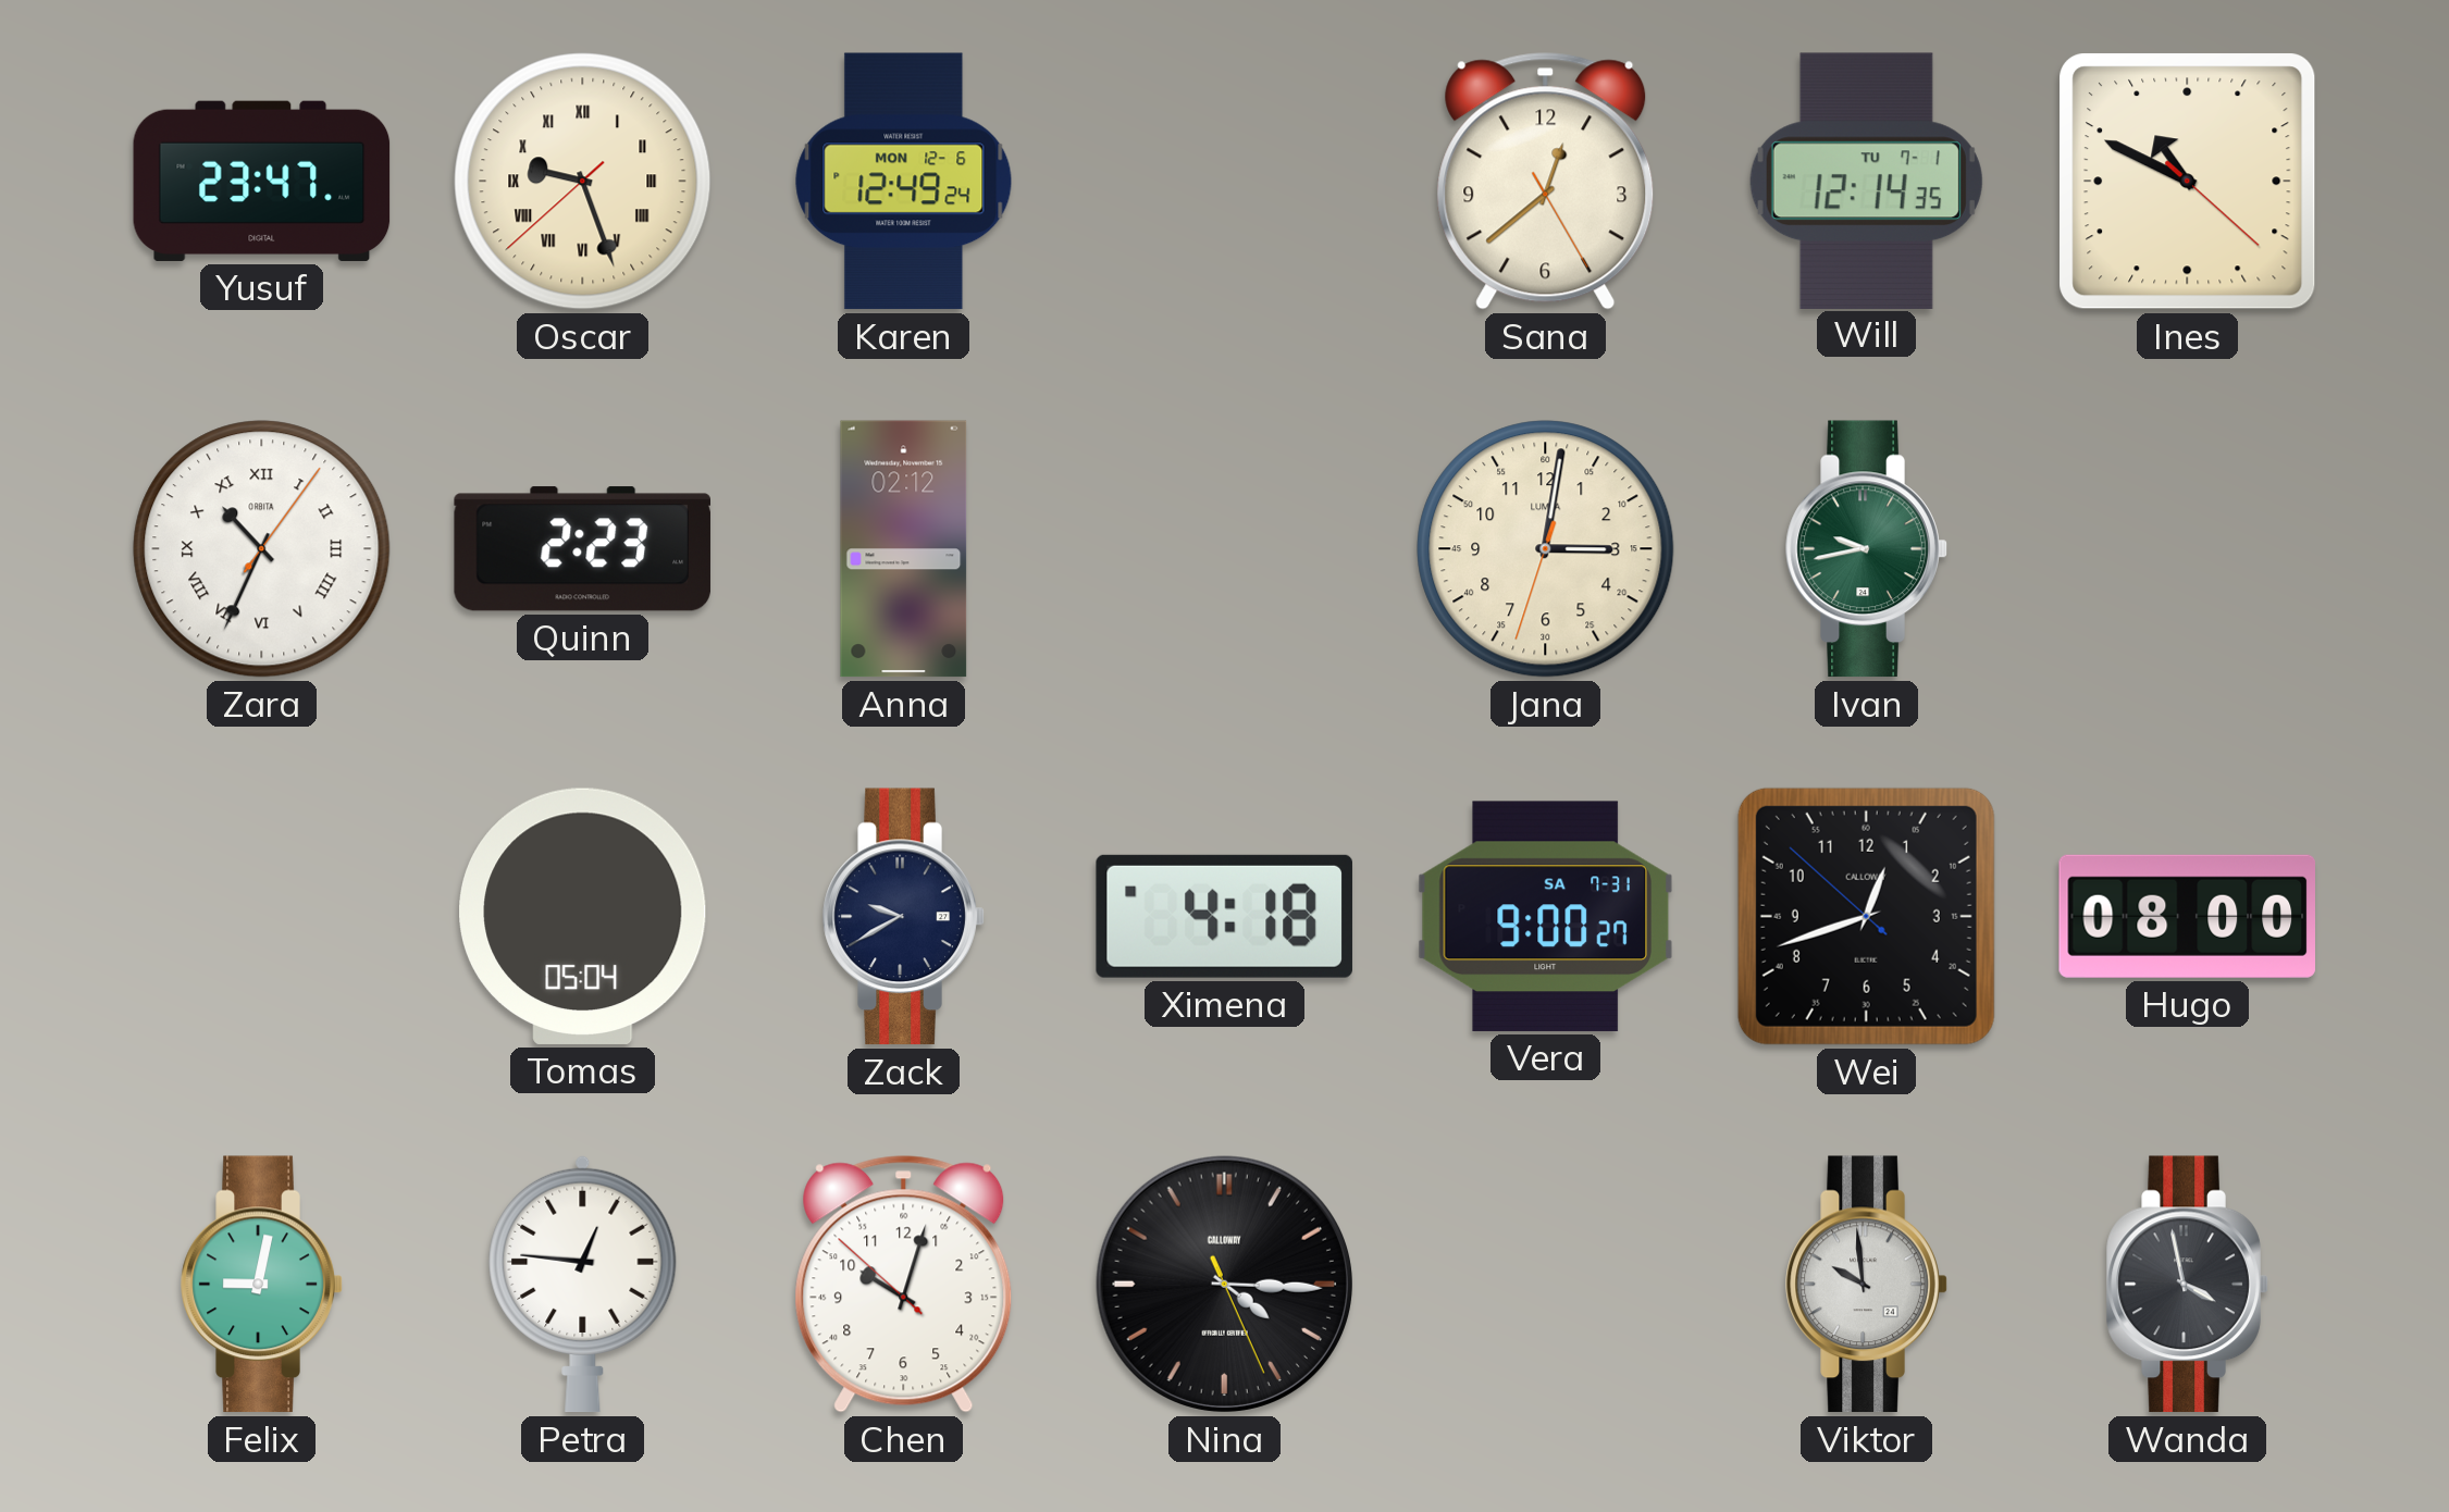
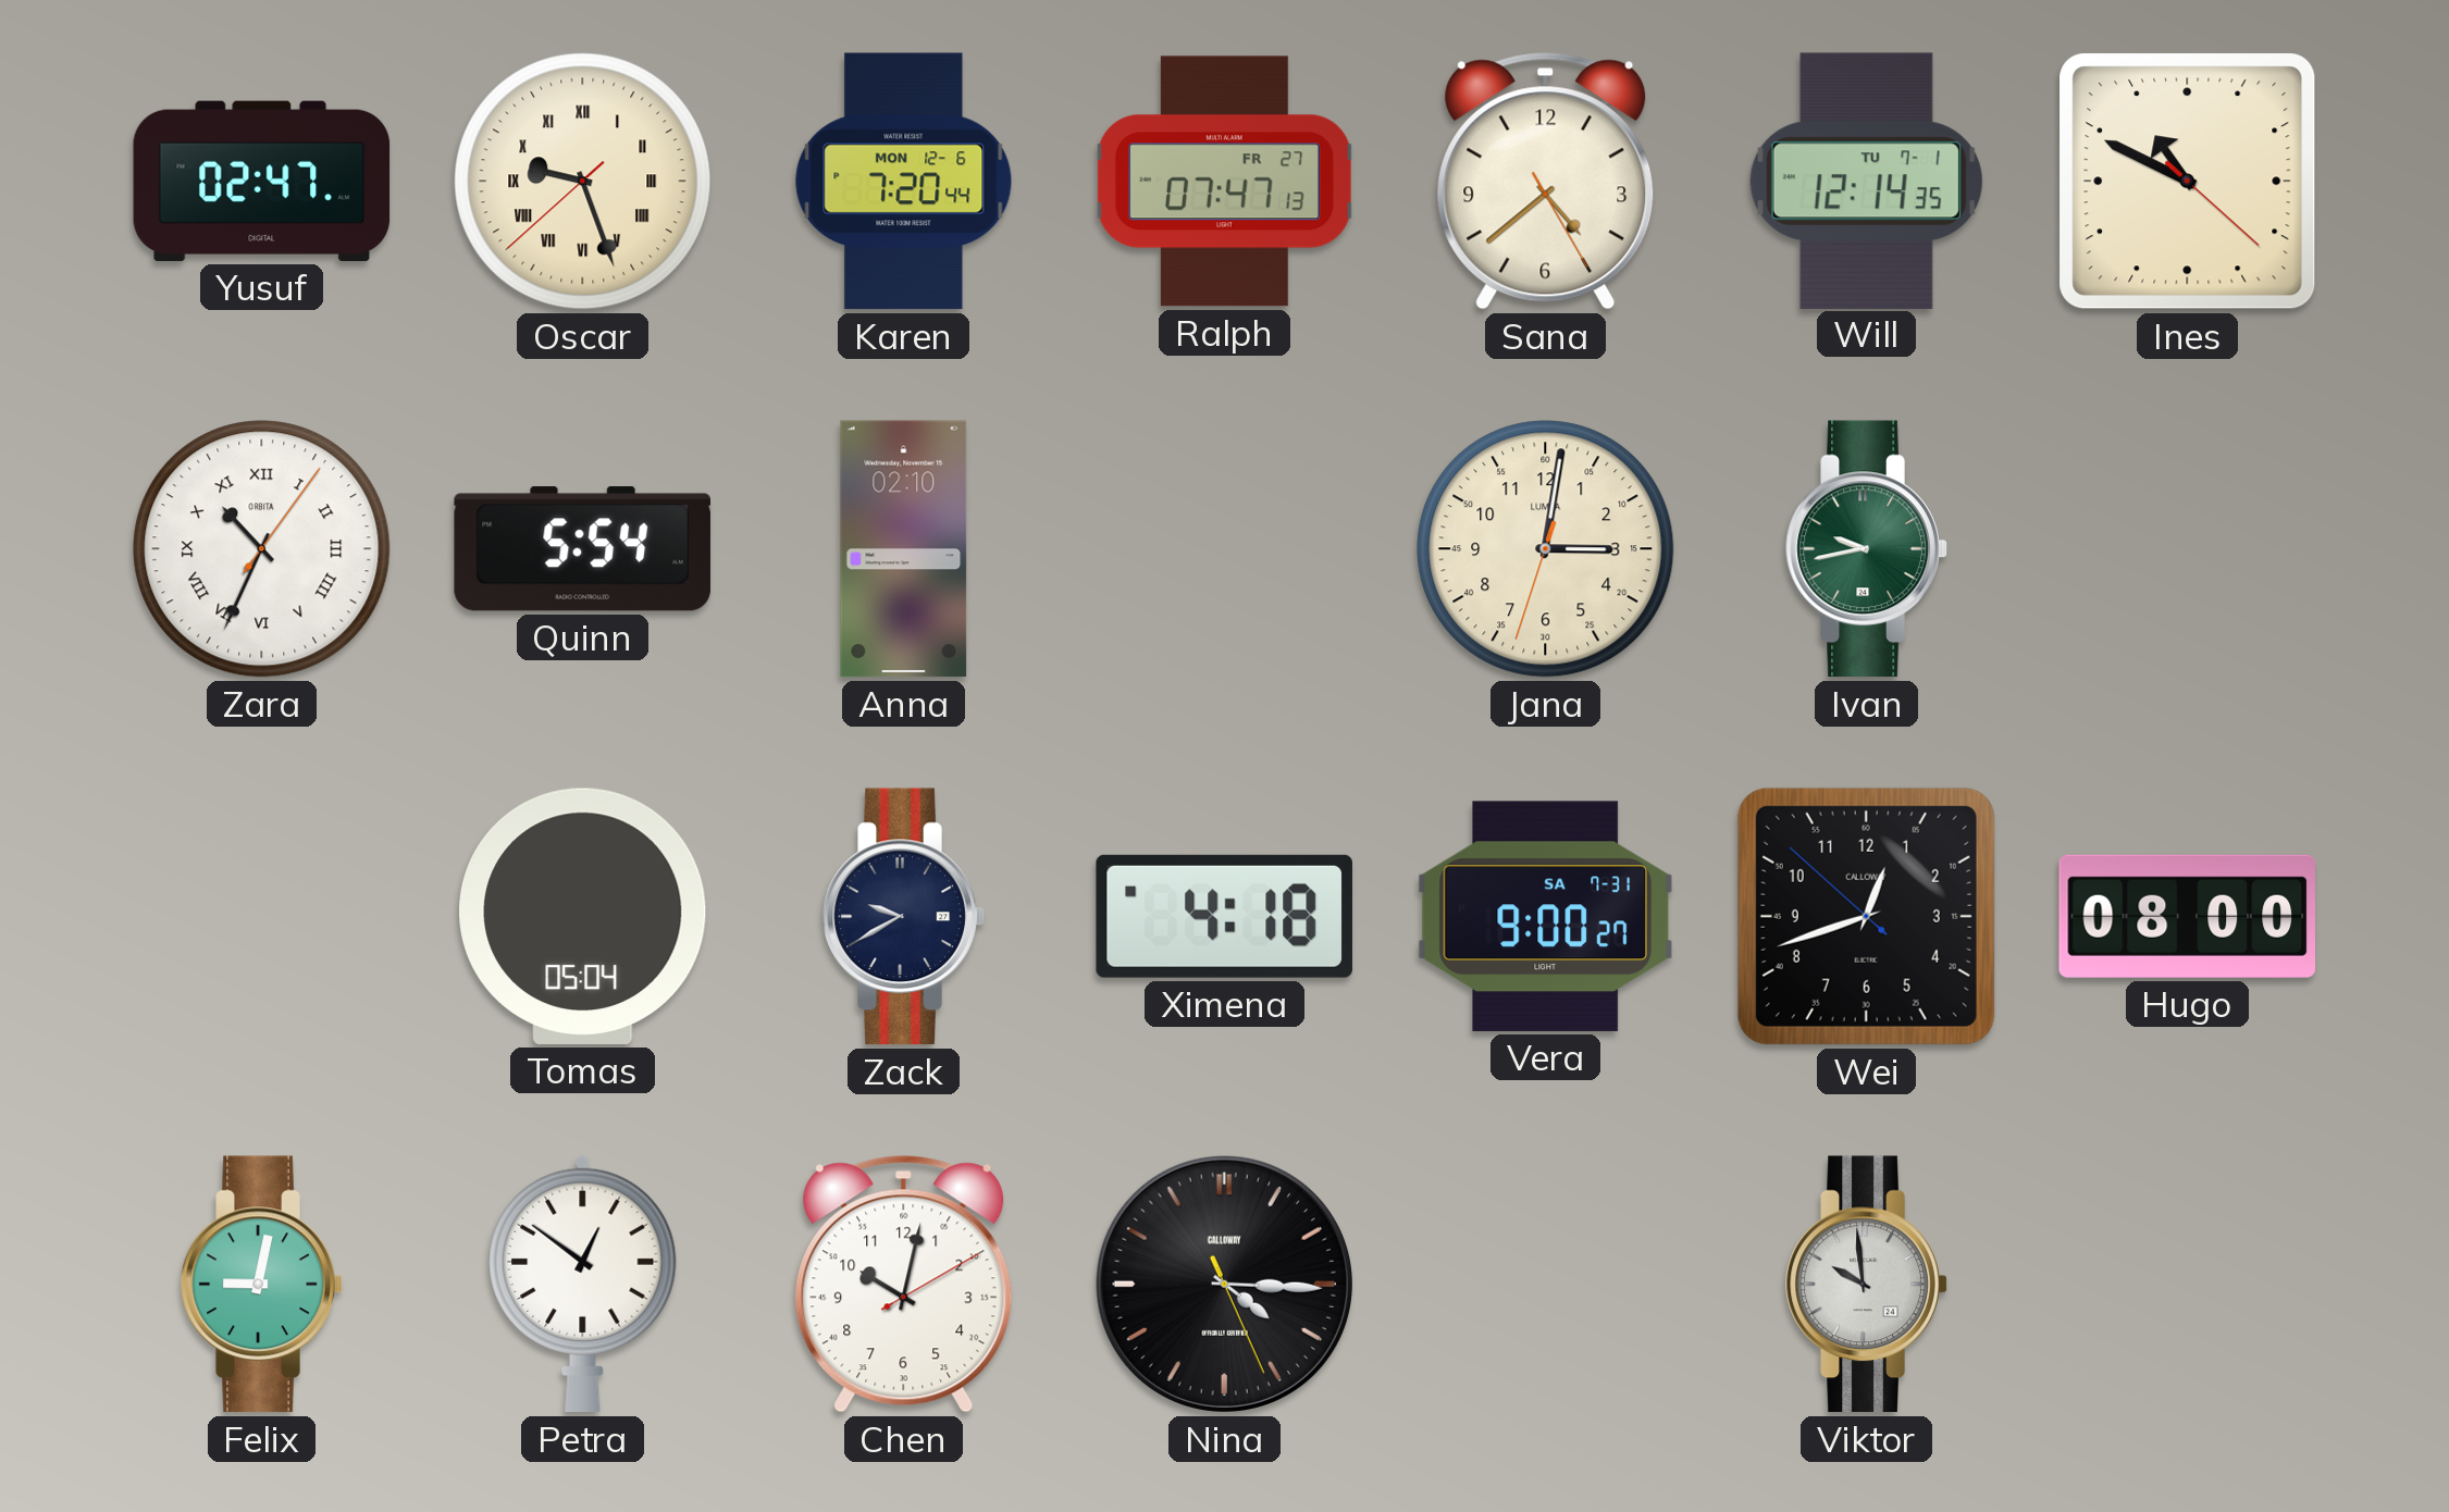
Yusuf: 23:47 -> 02:47 (262, 181)
Karen: 12:49 -> 7:20 (904, 182)
Ralph: none -> 07:47 (1224, 182)
Sana: 12:38 -> 4:38 (1546, 182)
Quinn: 2:23 -> 5:54 (582, 549)
Anna: 02:12 -> 02:10 (904, 549)
Petra: 12:46 -> 12:51 (583, 1284)
Chen: 10:02:52 -> 10:02:10 (904, 1285)
Wanda: 3:58 -> none (2188, 1285)
